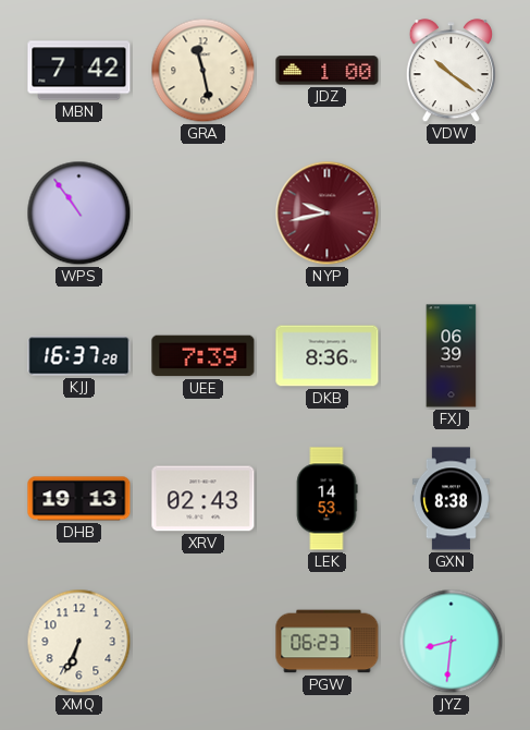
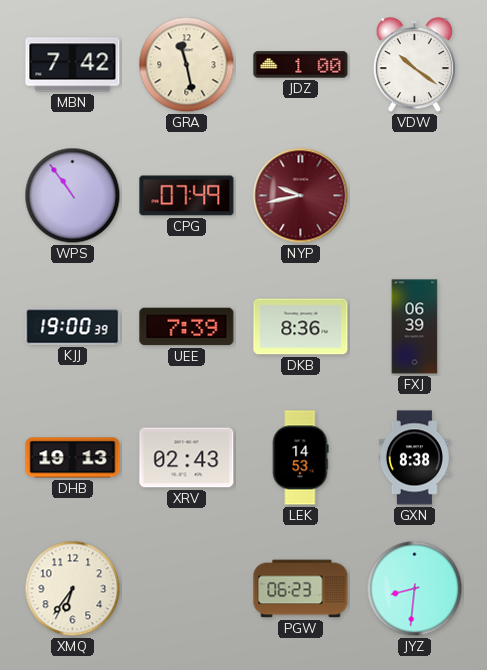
CPG: none -> 07:49 (187, 196)
KJJ: 16:37 -> 19:00 (73, 327)
XMQ: 6:34 -> 6:36 (73, 589)
